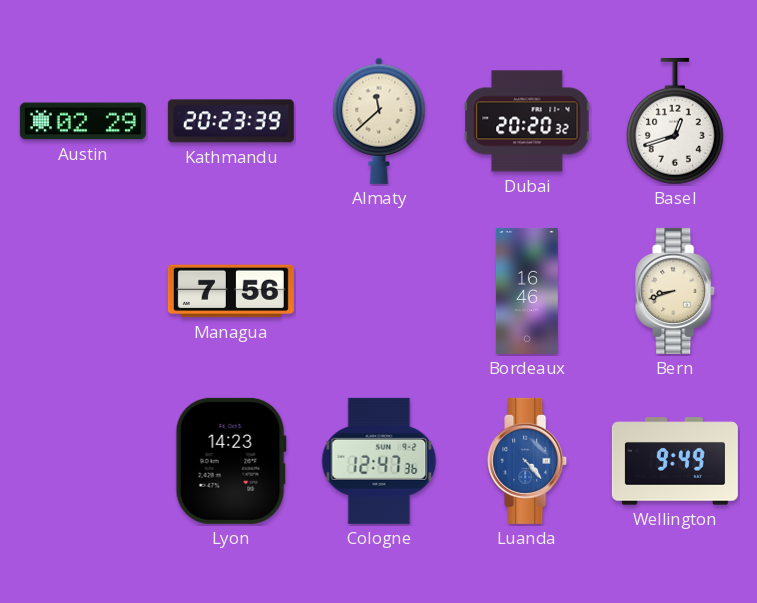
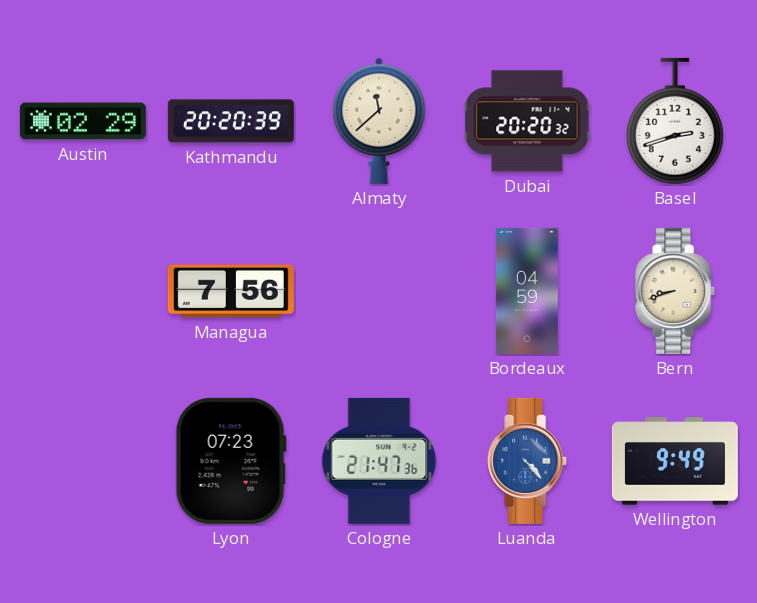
Kathmandu: 20:23 -> 20:20 (231, 121)
Basel: 12:42 -> 2:42 (675, 121)
Bordeaux: 16:46 -> 04:59 (527, 291)
Lyon: 14:23 -> 07:23 (231, 461)
Cologne: 12:47 -> 21:47 (379, 461)
